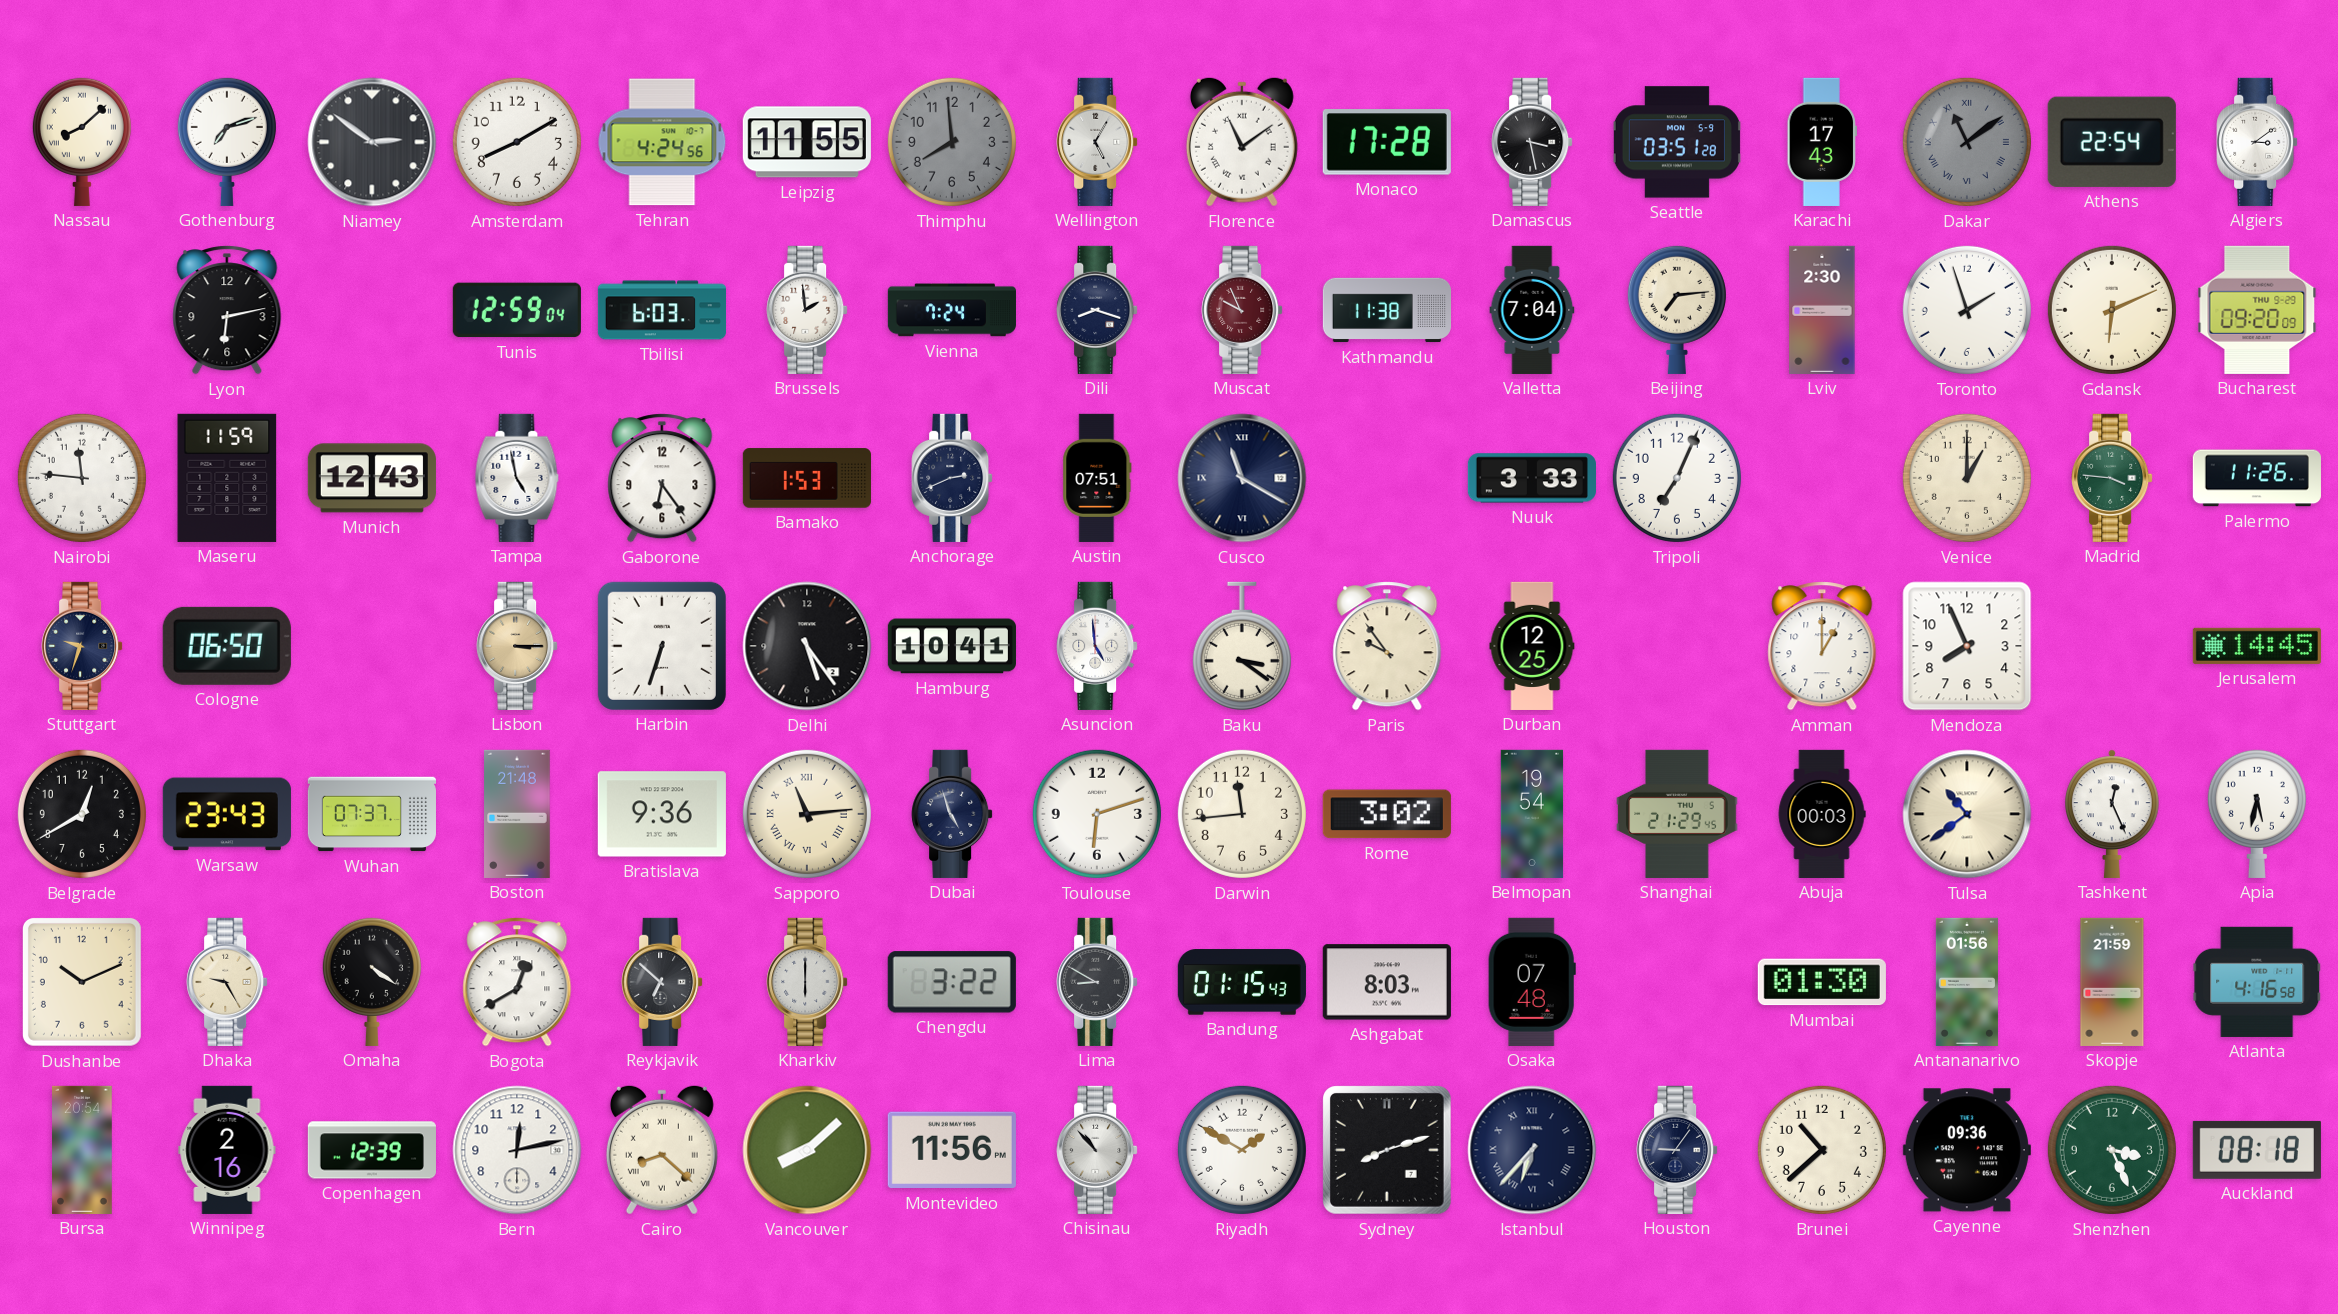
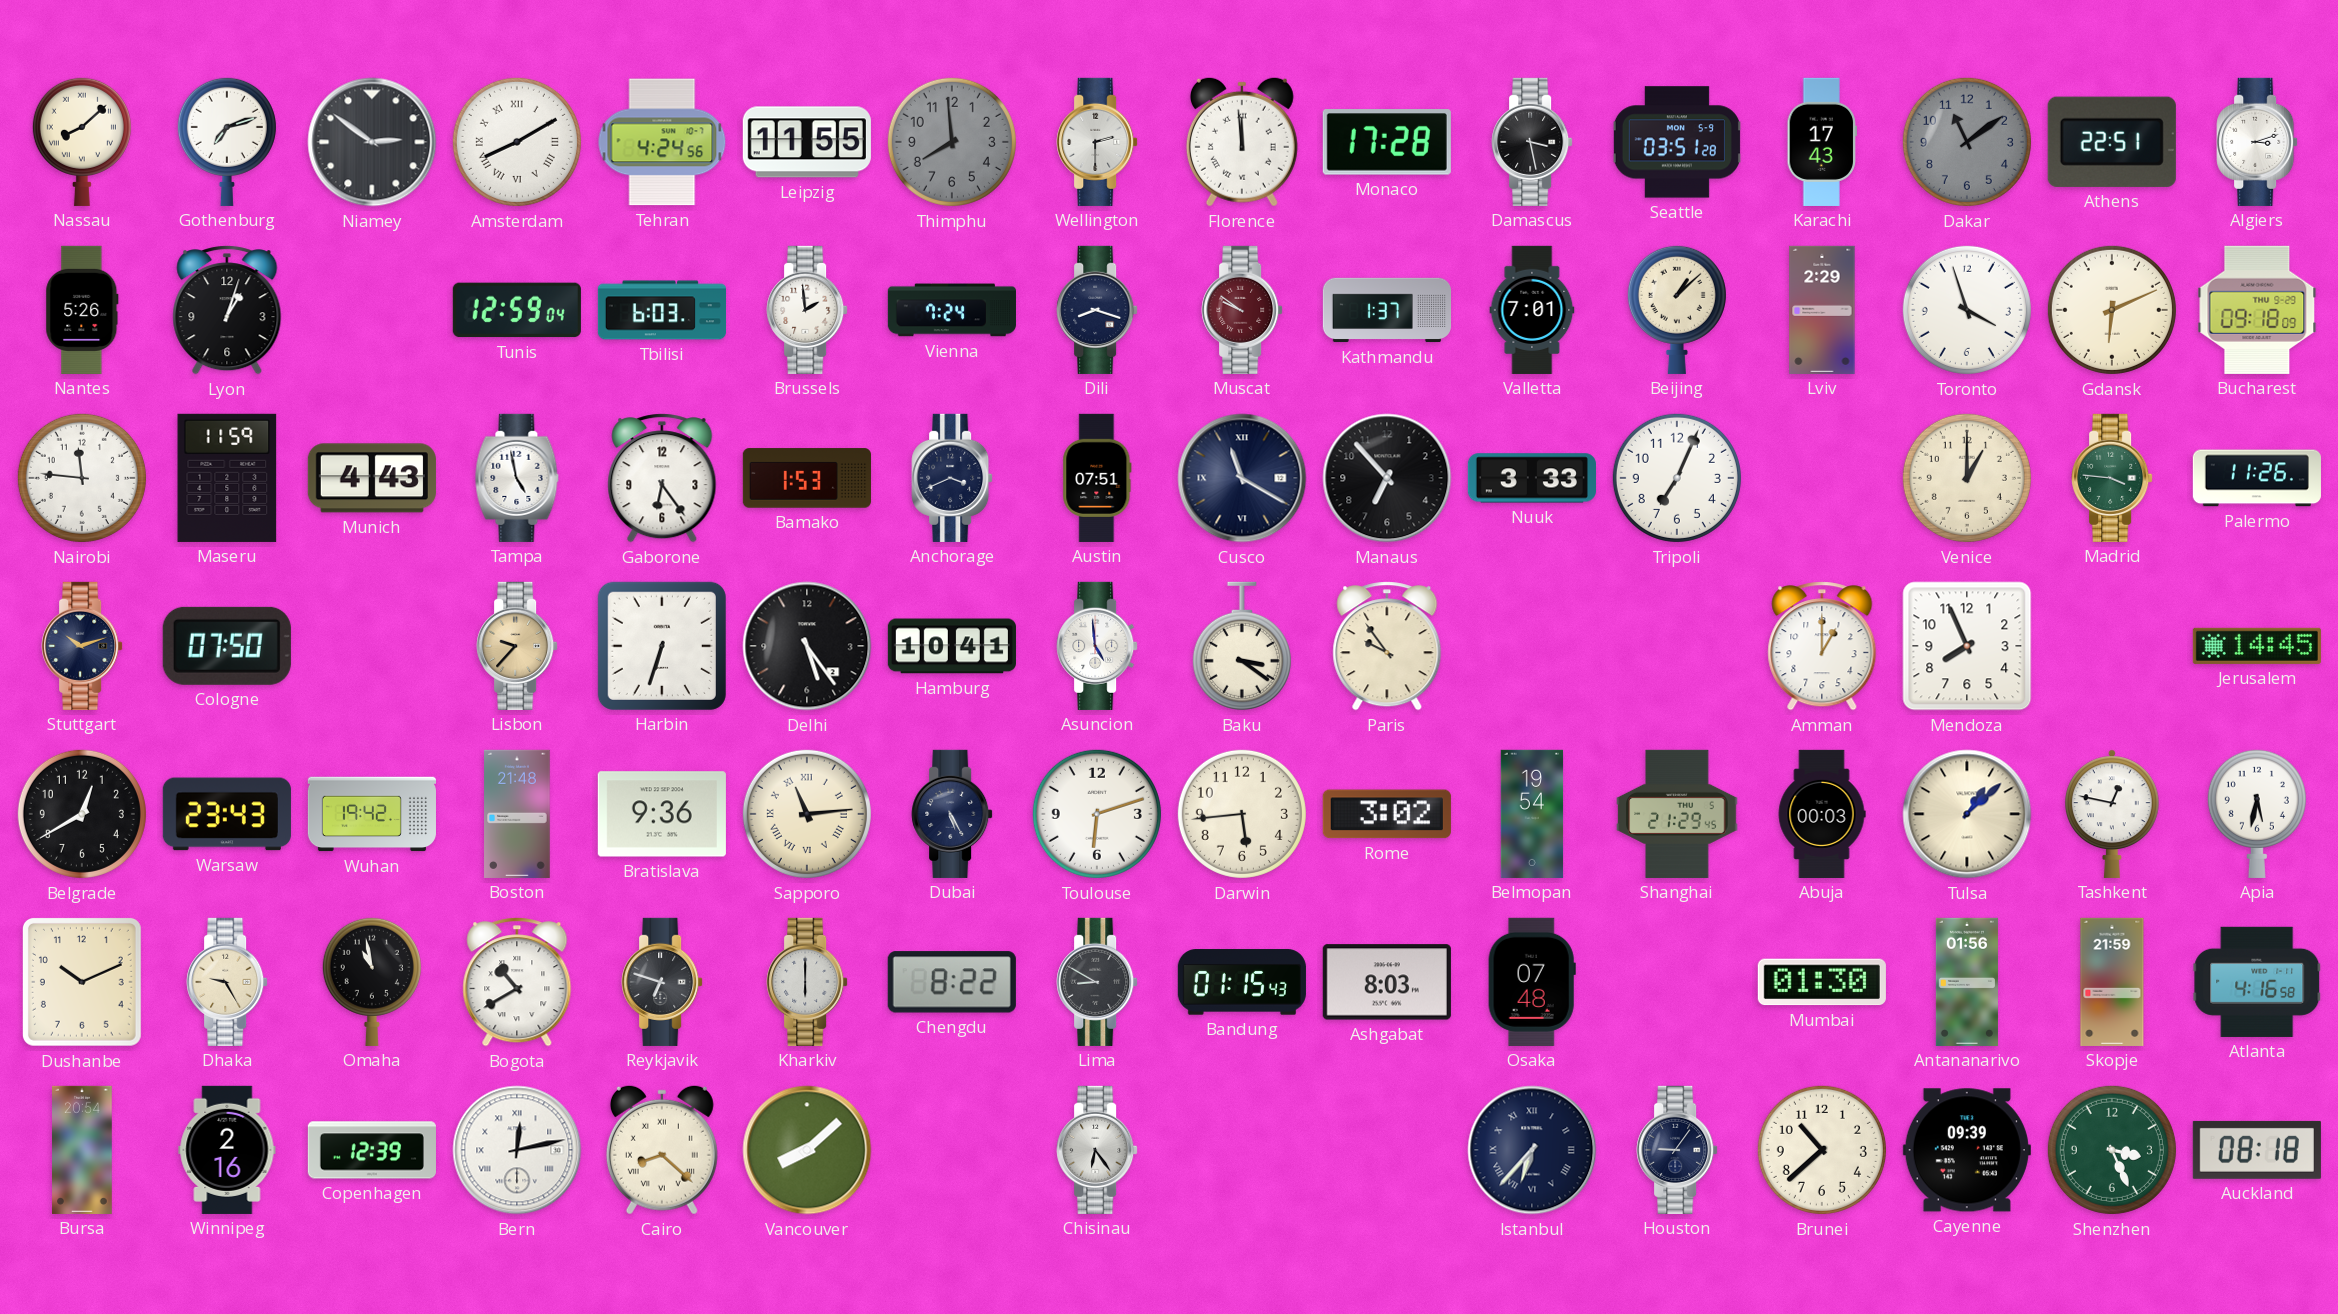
Amsterdam numerals: Arabic -> Roman (517, 142)
Wellington: 5:05 -> 2:30 (1097, 142)
Florence: 11:09 -> 11:59 (1242, 142)
Dakar numerals: Roman -> Arabic (1967, 142)
Athens: 22:54 -> 22:51 (2112, 142)
Algiers: 3:09 -> 3:12 (2257, 142)
Nantes: none -> 5:26 (82, 310)
Lyon: 6:13 -> 1:03 (227, 310)
Muscat: 9:56 -> 9:51 (1242, 310)
Kathmandu: 11:38 -> 1:37 (1386, 310)
Valletta: 7:04 -> 7:01 (1532, 310)
Beijing: 7:14 -> 1:08 (1677, 309)
Lviv: 2:30 -> 2:29 (1822, 310)
Toronto: 1:57 -> 3:57 (1967, 310)
Bucharest: 09:20 -> 09:18 (2257, 310)
Munich: 12:43 -> 4:43 (372, 478)
Anchorage: 2:41 -> 3:41 (952, 478)
Manaus: none -> 6:53 (1387, 478)
Stuttgart: 9:33 -> 10:12 (82, 646)
Cologne: 06:50 -> 07:50 (227, 646)
Lisbon: 3:15 -> 9:37 (517, 646)
Durban: 12:25 -> none (1532, 646)
Wuhan: 07:37 -> 19:42 (372, 814)
Dubai: 4:57 -> 5:25 (952, 814)
Darwin: 11:44 -> 5:44 (1242, 814)
Tulsa: 10:39 -> 1:08 (1967, 814)
Tashkent: 12:26 -> 12:47 (2113, 814)
Omaha: 4:21 -> 10:58 (372, 981)
Bogota: 12:40 -> 10:40 (517, 982)
Reykjavik: 6:52 -> 6:48 (662, 982)
Chengdu: 3:22 -> 8:22 (952, 982)
Bern numerals: Arabic -> Roman (517, 1150)
Montevideo: 11:56 -> none (952, 1150)
Chisinau: 10:53 -> 6:24 (1097, 1150)
Riyadh: 1:50 -> none (1242, 1150)
Sydney: 8:12 -> none (1388, 1151)
Cayenne: 09:36 -> 09:39 (1967, 1150)
